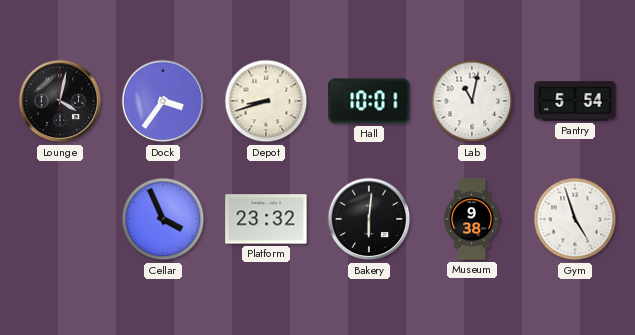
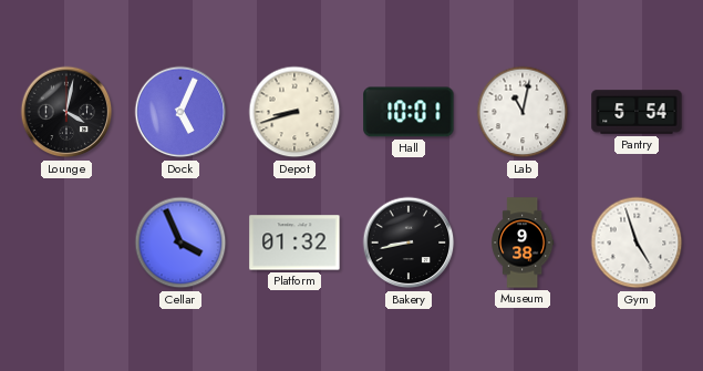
Dock: 3:36 -> 5:04 (180, 112)
Platform: 23:32 -> 01:32 (294, 243)
Bakery: 6:01 -> 8:43 (409, 243)
